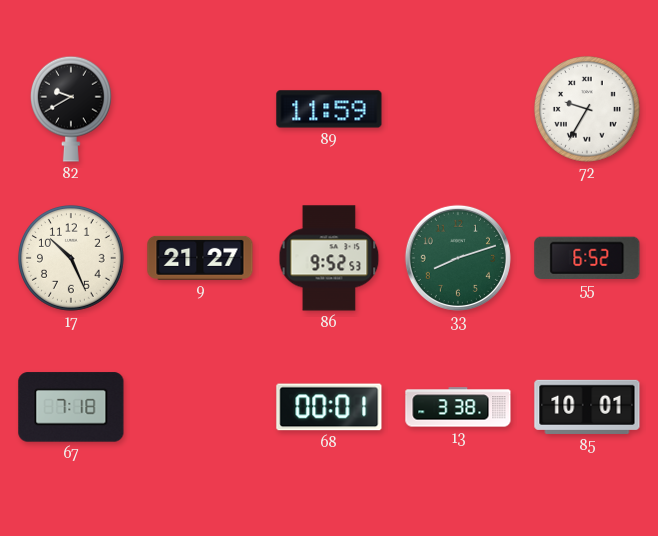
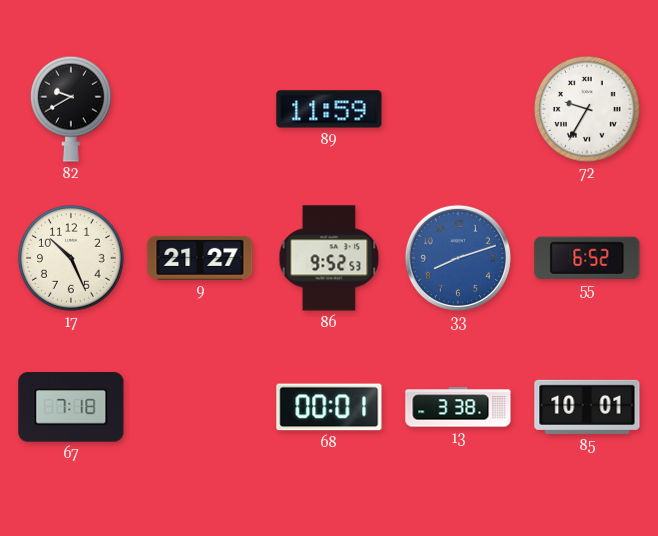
33 dial: green -> blue (458, 258)
